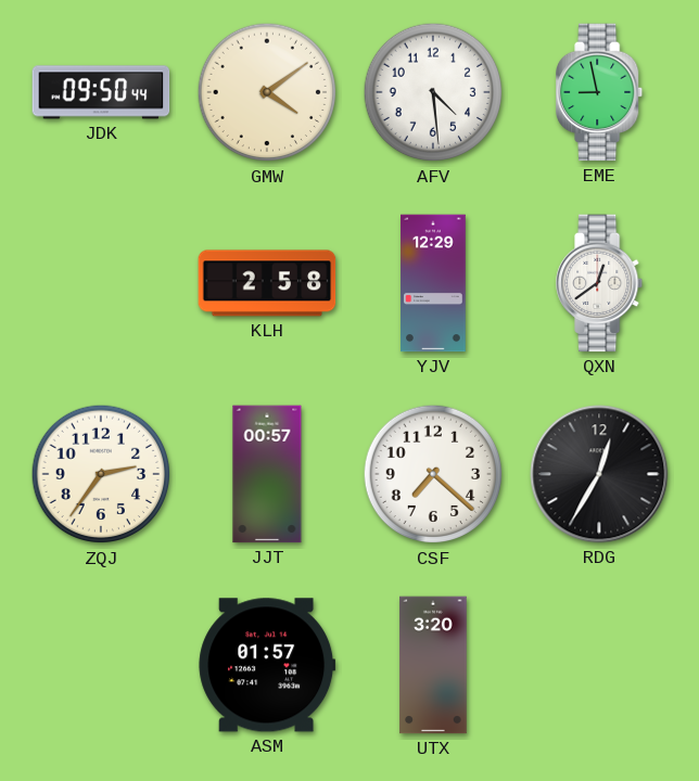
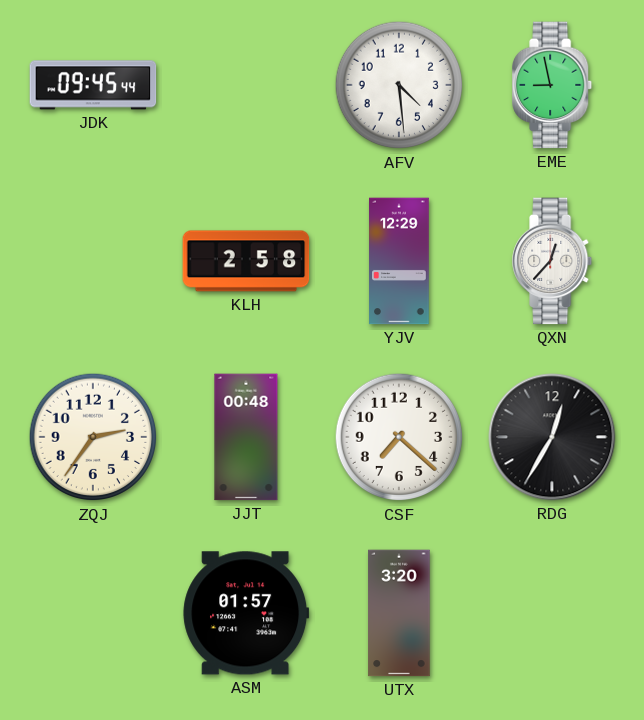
JDK: 09:50 -> 09:45 (93, 85)
GMW: 4:09 -> none (267, 92)
QXN: 12:39 -> 12:37 (553, 261)
JJT: 00:57 -> 00:48 (246, 437)
